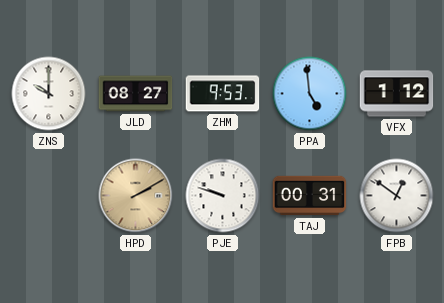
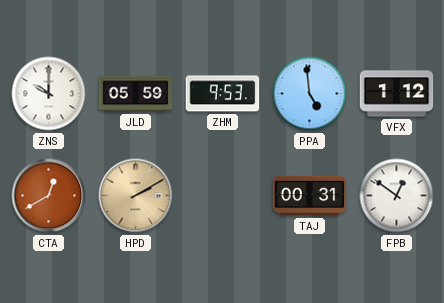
JLD: 08:27 -> 05:59 (136, 94)
CTA: none -> 12:40 (49, 196)
PJE: 9:48 -> none (223, 196)
